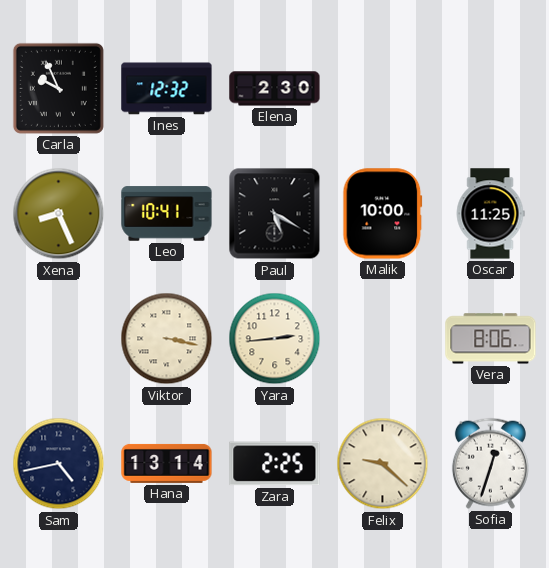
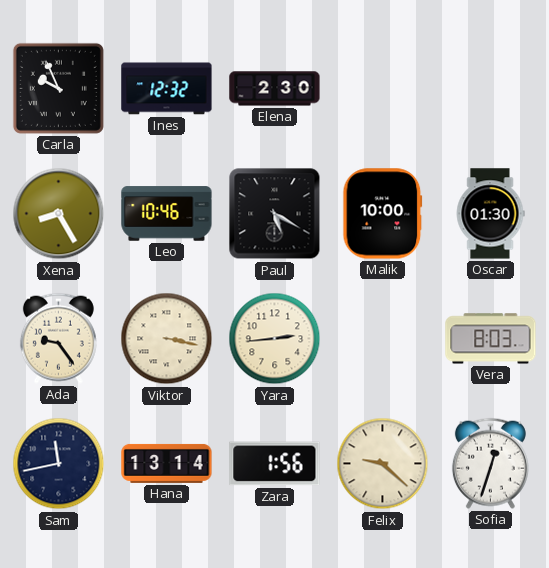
Xena: 8:26 -> 8:25 (59, 214)
Leo: 10:41 -> 10:46 (167, 214)
Oscar: 11:25 -> 01:30 (490, 214)
Ada: none -> 9:24 (58, 338)
Vera: 8:06 -> 8:03 (491, 339)
Sam: 4:43 -> 11:43 (59, 464)
Zara: 2:25 -> 1:56 (275, 464)
